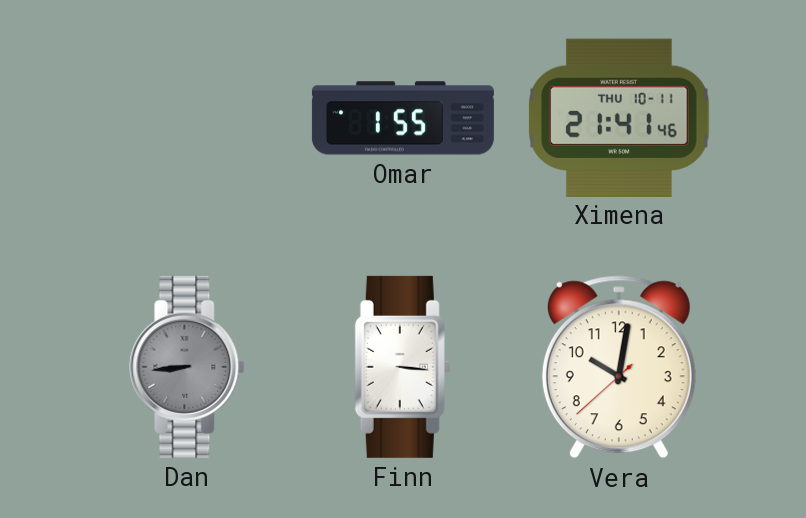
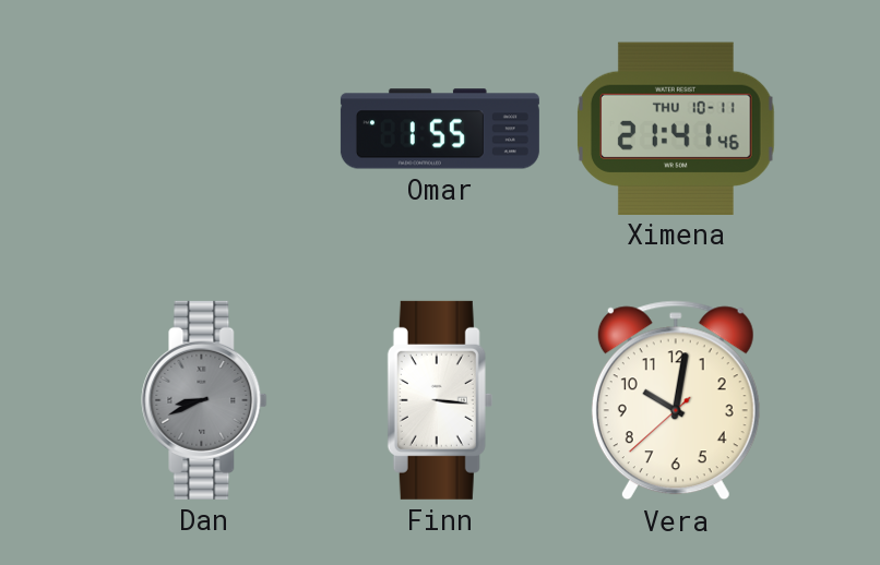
Dan: 8:44 -> 8:41 (204, 400)
